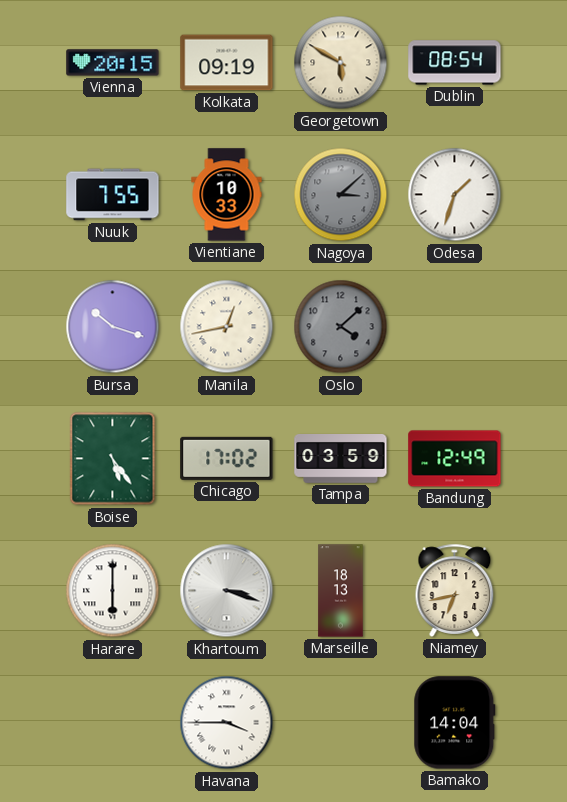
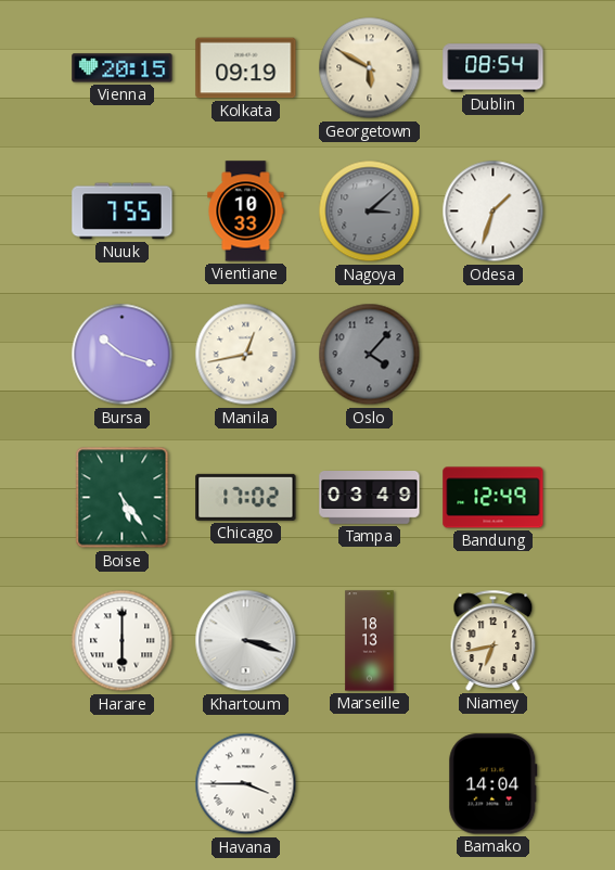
Oslo: 4:08 -> 4:07 (370, 355)
Tampa: 03:59 -> 03:49 (370, 498)
